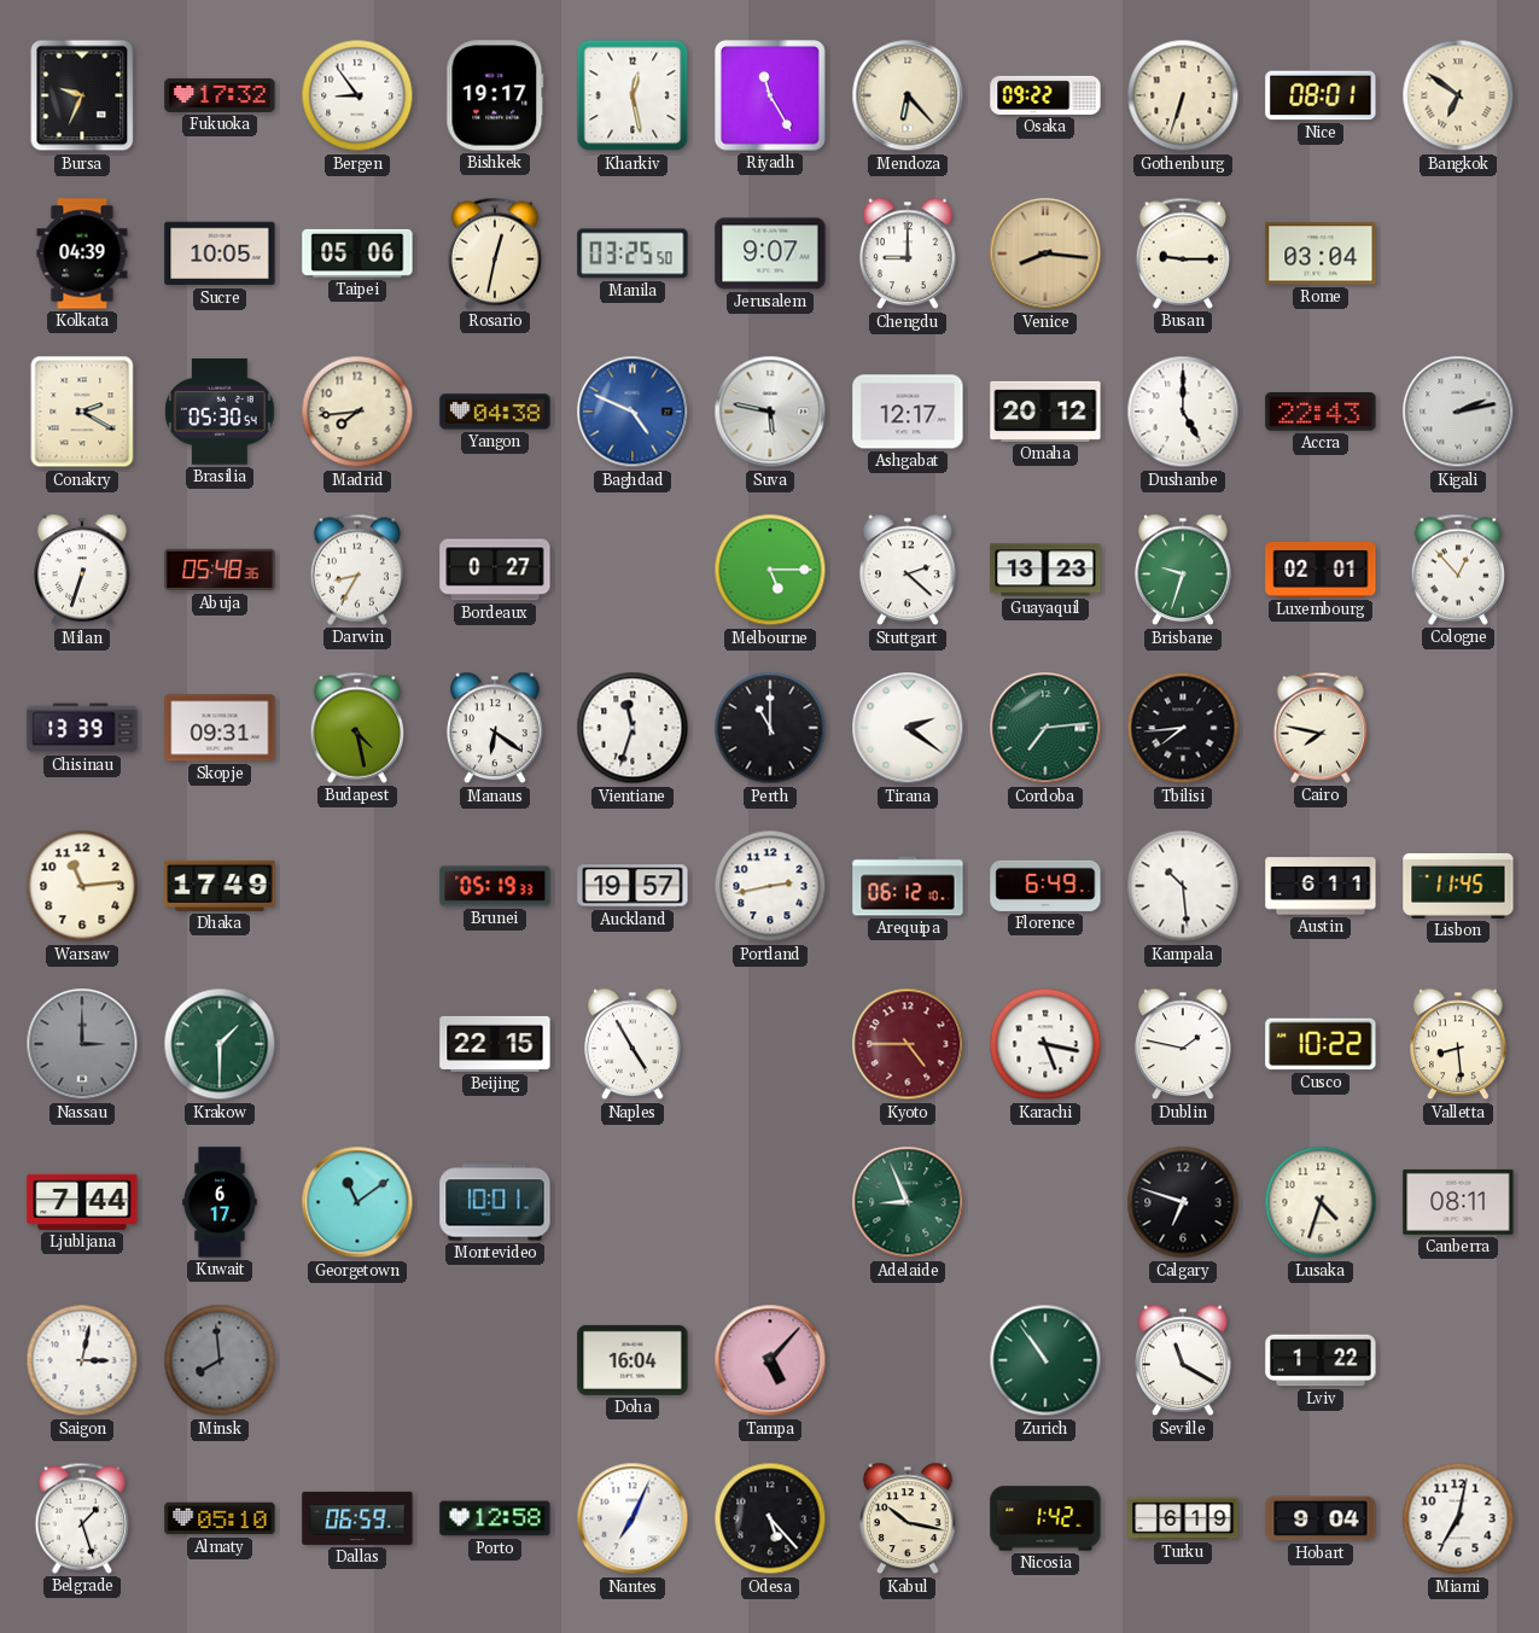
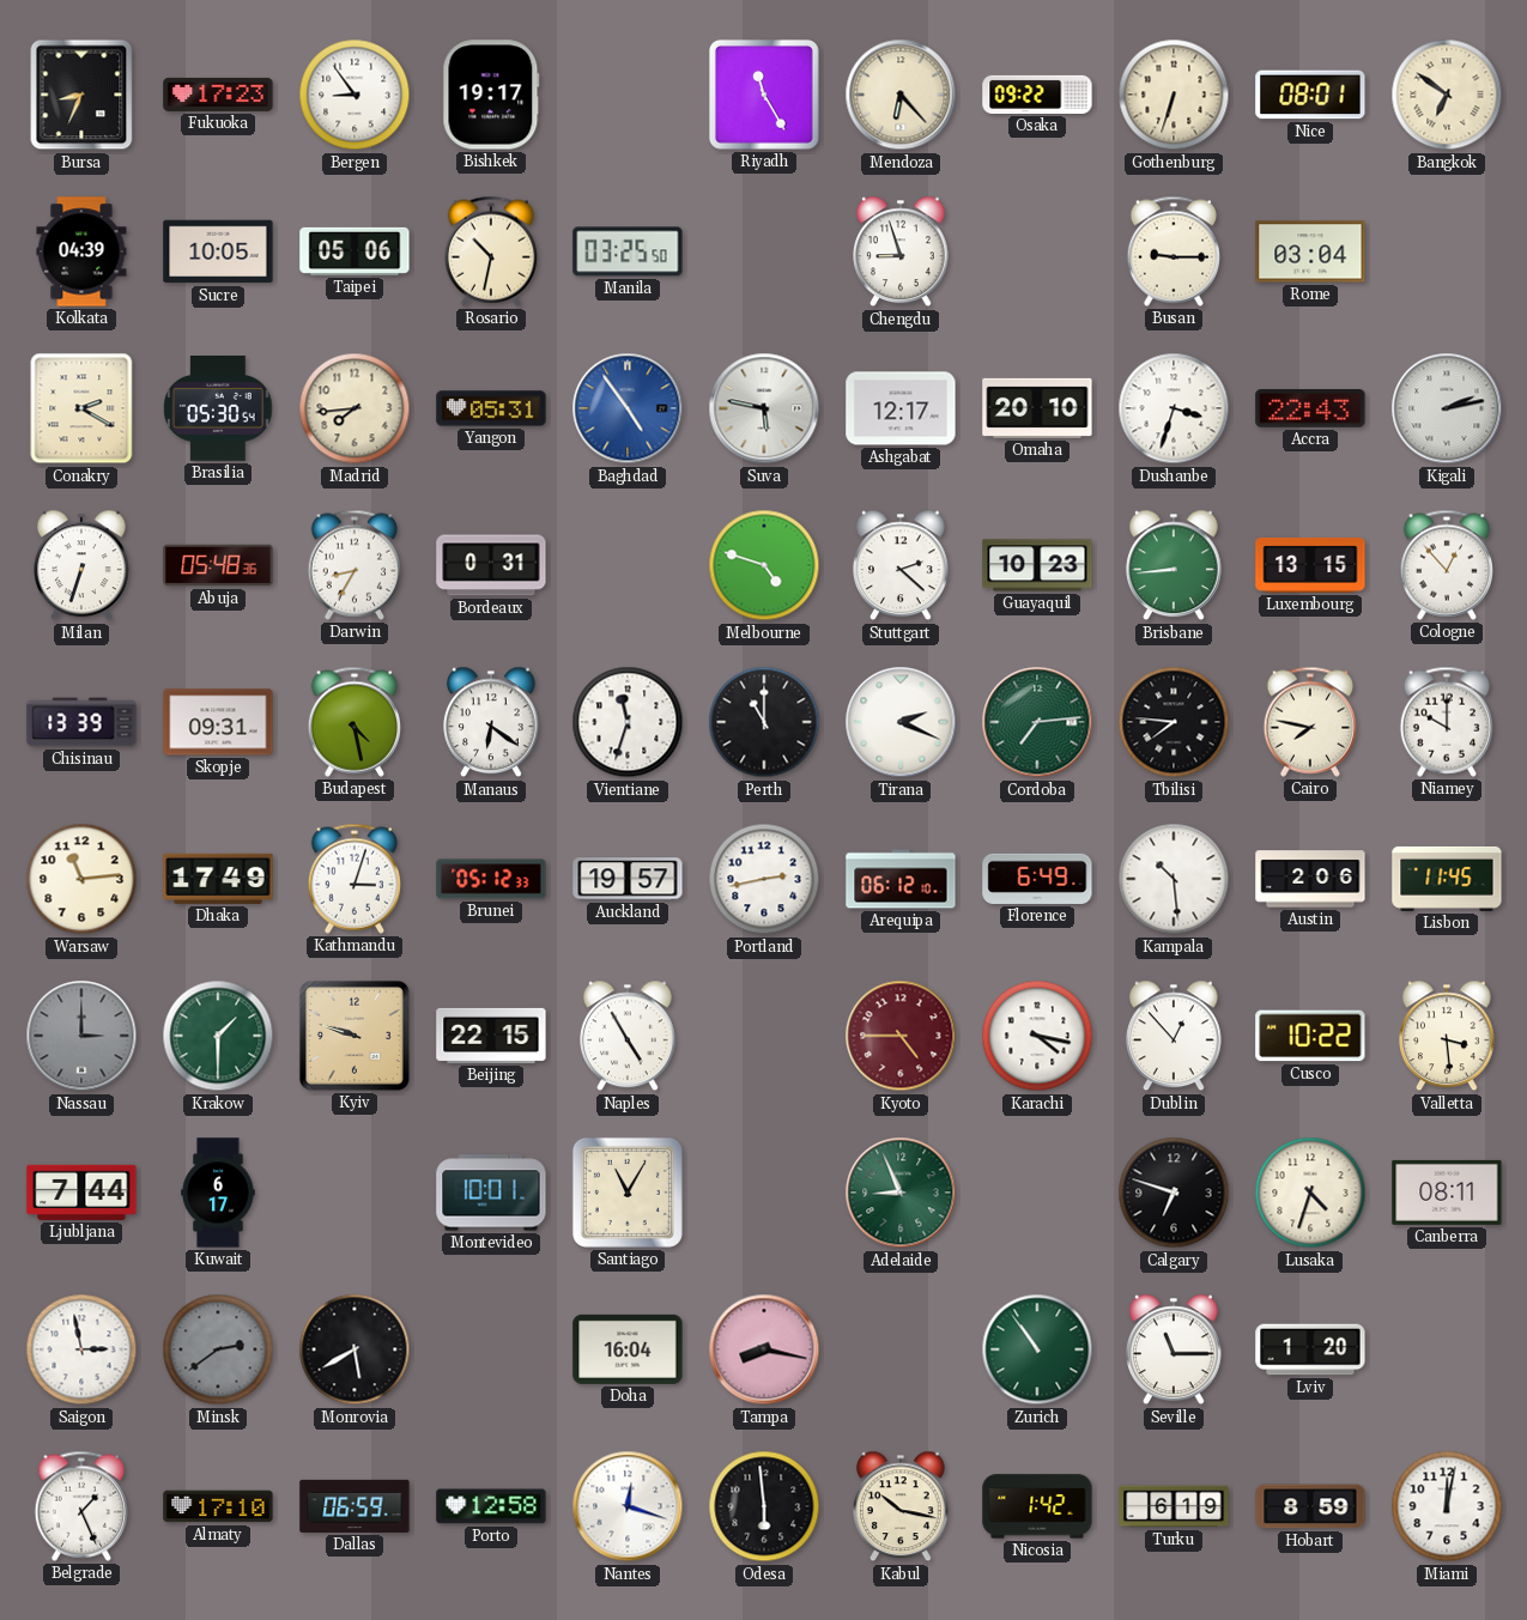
Bursa: 9:34 -> 8:34 (81, 95)
Fukuoka: 17:32 -> 17:23 (218, 95)
Kharkiv: 12:28 -> none (632, 95)
Rosario: 12:32 -> 10:32 (490, 251)
Jerusalem: 9:07 -> none (770, 253)
Chengdu: 9:00 -> 8:57 (902, 251)
Venice: 8:16 -> none (1045, 253)
Yangon: 04:38 -> 05:31 (491, 408)
Baghdad: 4:49 -> 4:54 (628, 408)
Omaha: 20:12 -> 20:10 (1037, 408)
Dushanbe: 5:00 -> 3:33 (1174, 408)
Bordeaux: 0:27 -> 0:31 (491, 565)
Melbourne: 5:15 -> 4:48 (764, 565)
Guayaquil: 13:23 -> 10:23 (1037, 565)
Brisbane: 9:33 -> 8:44 (1175, 565)
Luxembourg: 02:01 -> 13:15 (1310, 565)
Tirana: 2:21 -> 2:19 (901, 722)
Tbilisi: 7:44 -> 7:46 (1174, 722)
Niamey: none -> 10:00 (1446, 722)
Kathmandu: none -> 3:03 (353, 879)
Brunei: 05:19 -> 05:12 (491, 879)
Austin: 6:11 -> 2:06 (1310, 879)
Kyiv: none -> 9:48 (355, 1036)
Karachi: 5:17 -> 4:17 (1037, 1036)
Dublin: 1:47 -> 12:53 (1175, 1036)
Valletta: 8:29 -> 3:29 (1448, 1036)
Georgetown: 11:09 -> none (357, 1202)
Santiago: none -> 11:05 (628, 1193)
Saigon: 3:02 -> 2:58 (81, 1349)
Minsk: 7:59 -> 2:39 (218, 1349)
Monrovia: none -> 5:40 (355, 1349)
Tampa: 5:07 -> 8:17 (764, 1349)
Seville: 11:20 -> 11:15 (1175, 1349)
Lviv: 1:22 -> 1:20 (1310, 1349)
Belgrade: 1:27 -> 1:26 (80, 1506)
Almaty: 05:10 -> 17:10 (218, 1506)
Nantes: 7:04 -> 12:18 (628, 1506)
Odesa: 5:23 -> 5:59 (764, 1506)
Hobart: 9:04 -> 8:59 (1310, 1506)
Miami: 7:02 -> 12:02 (1447, 1506)
